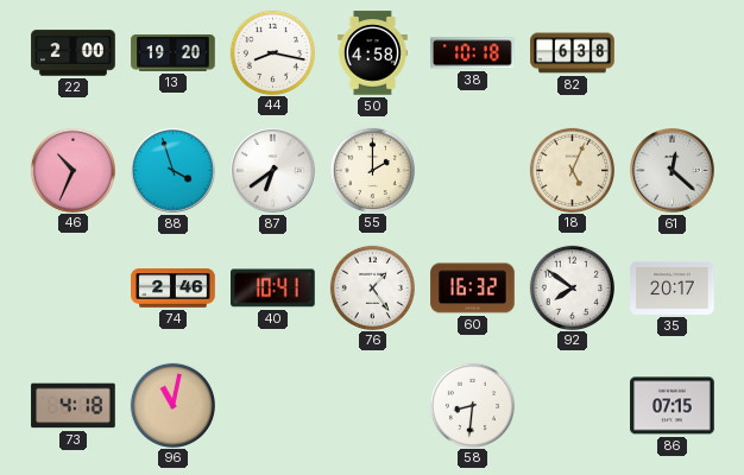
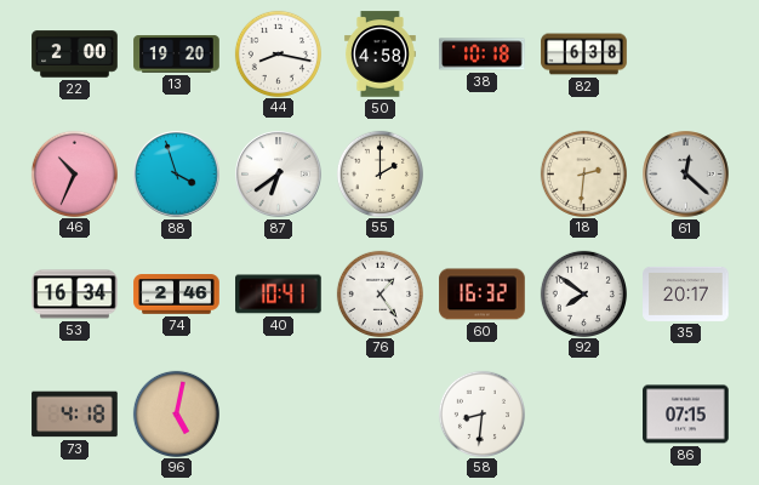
18: 5:04 -> 2:31 (583, 173)
53: none -> 16:34 (75, 295)
96: 11:02 -> 5:02 (176, 413)
